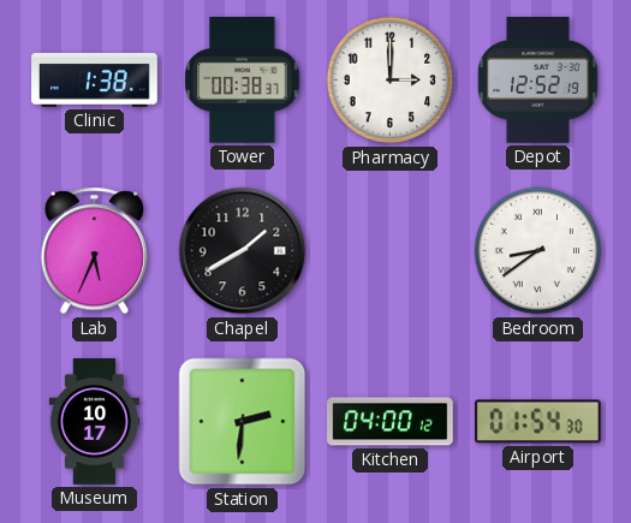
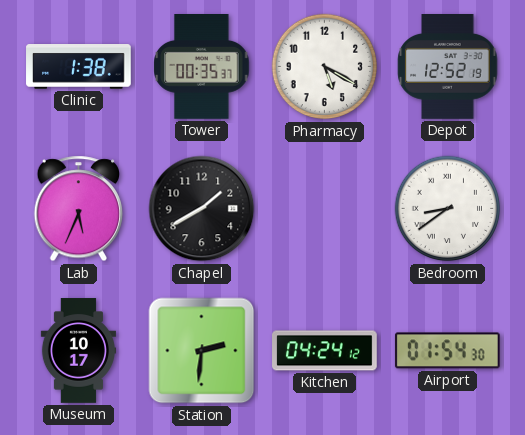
Tower: 00:38 -> 00:35 (202, 67)
Pharmacy: 3:00 -> 5:20 (325, 67)
Kitchen: 04:00 -> 04:24 (325, 351)
